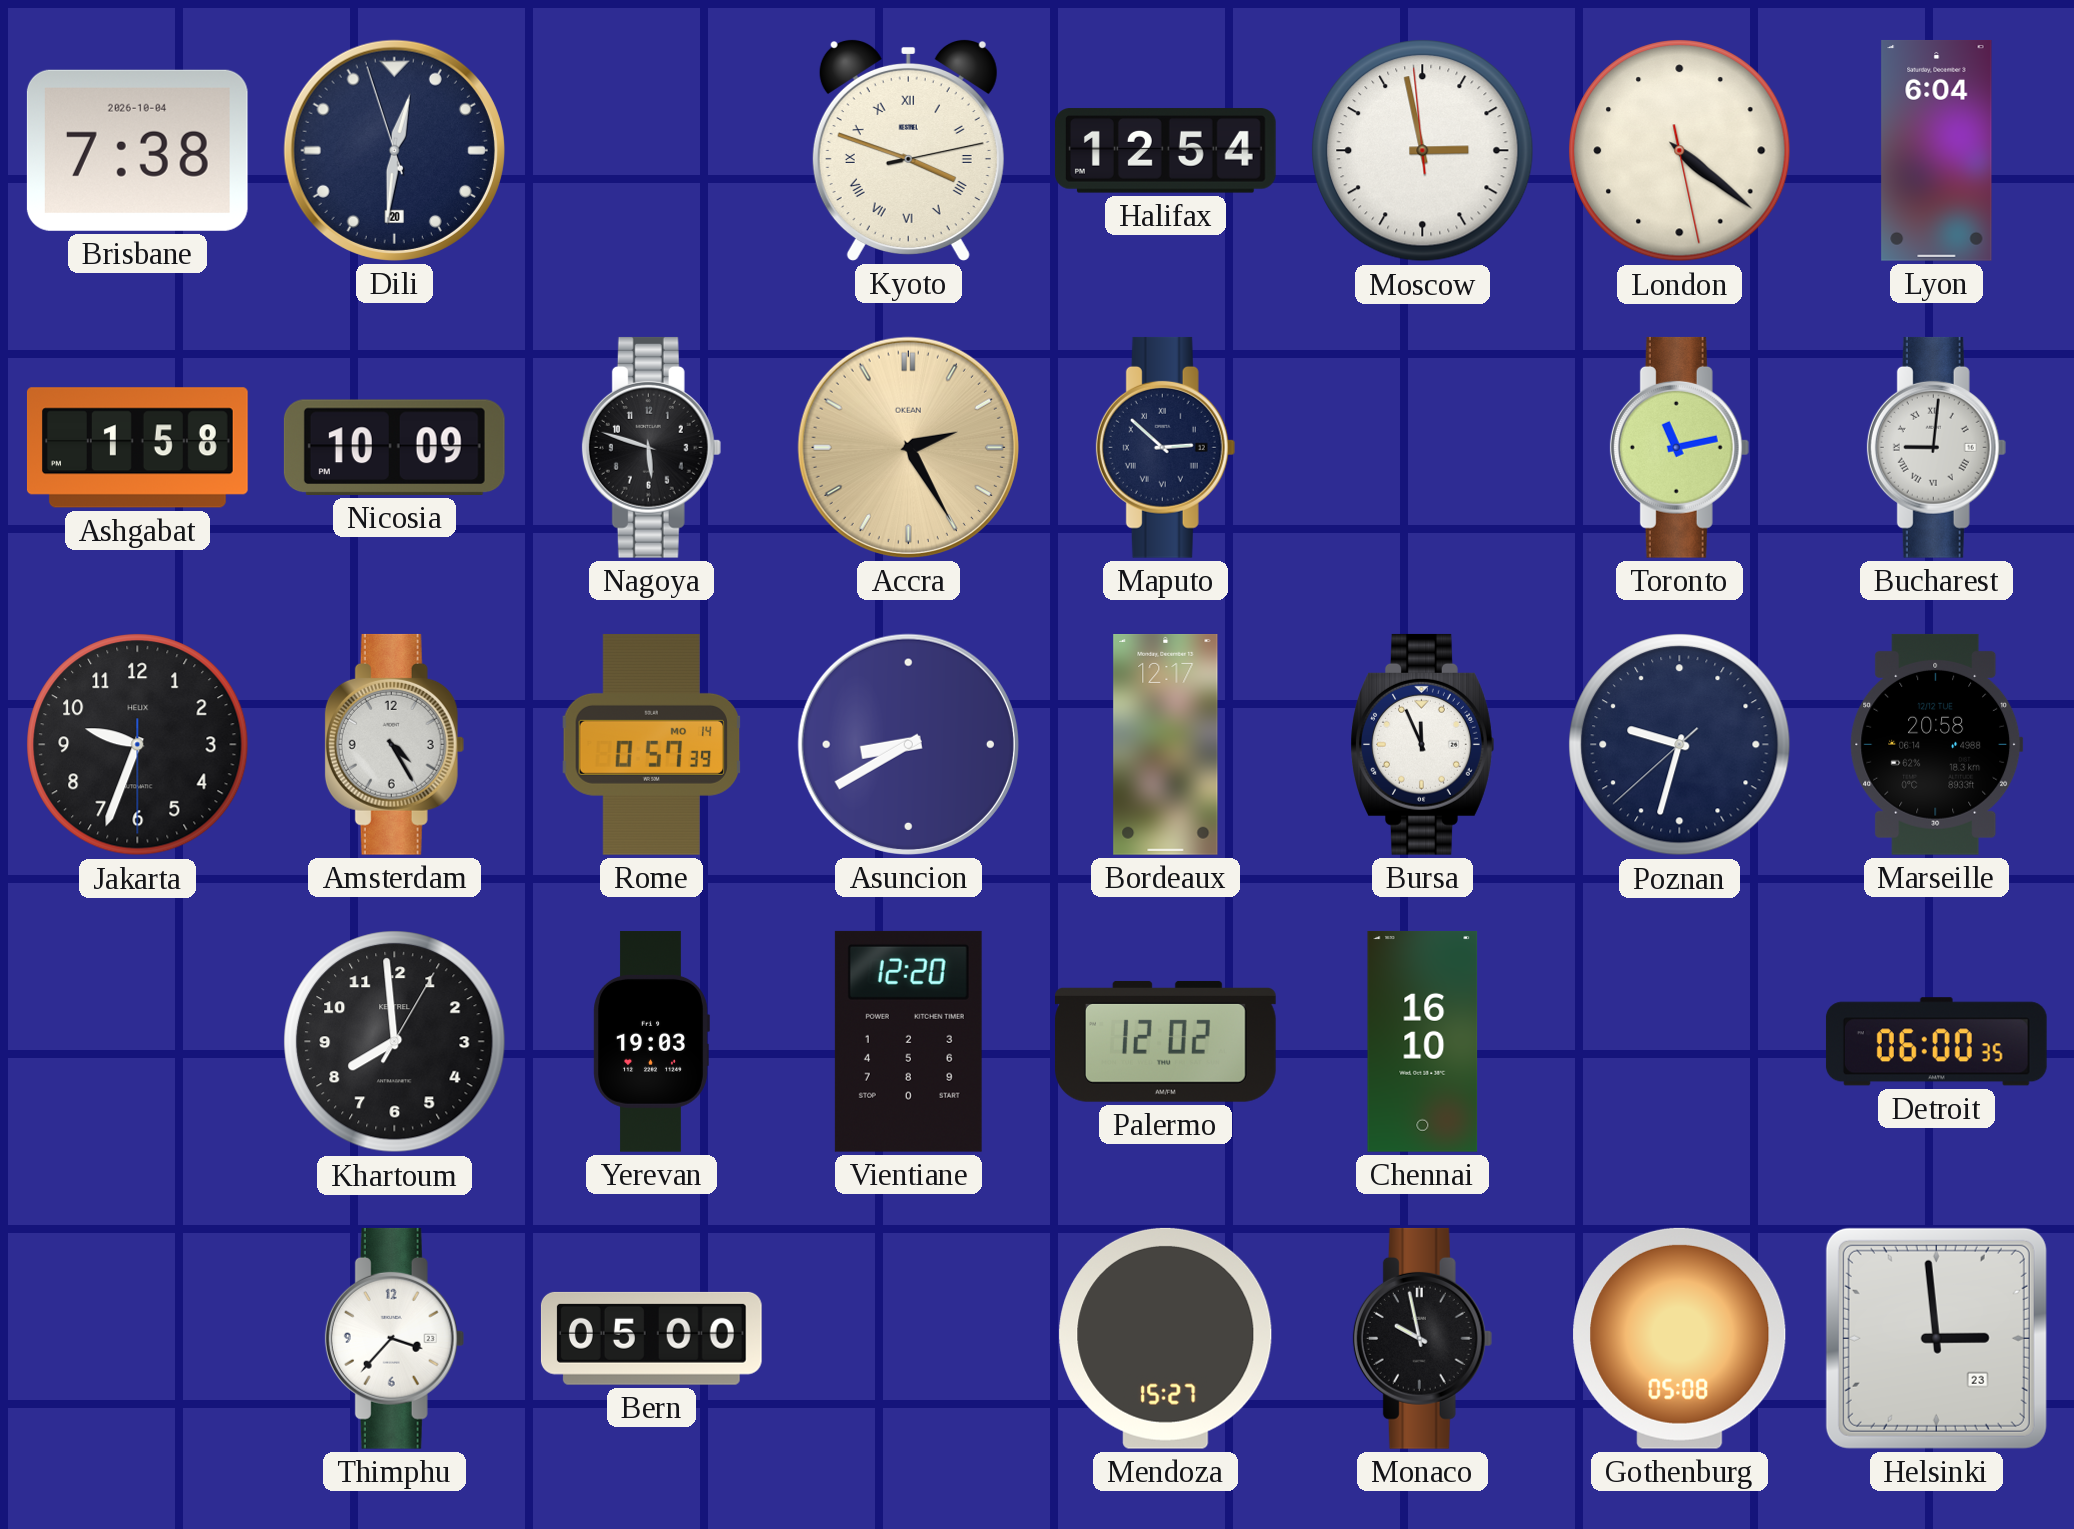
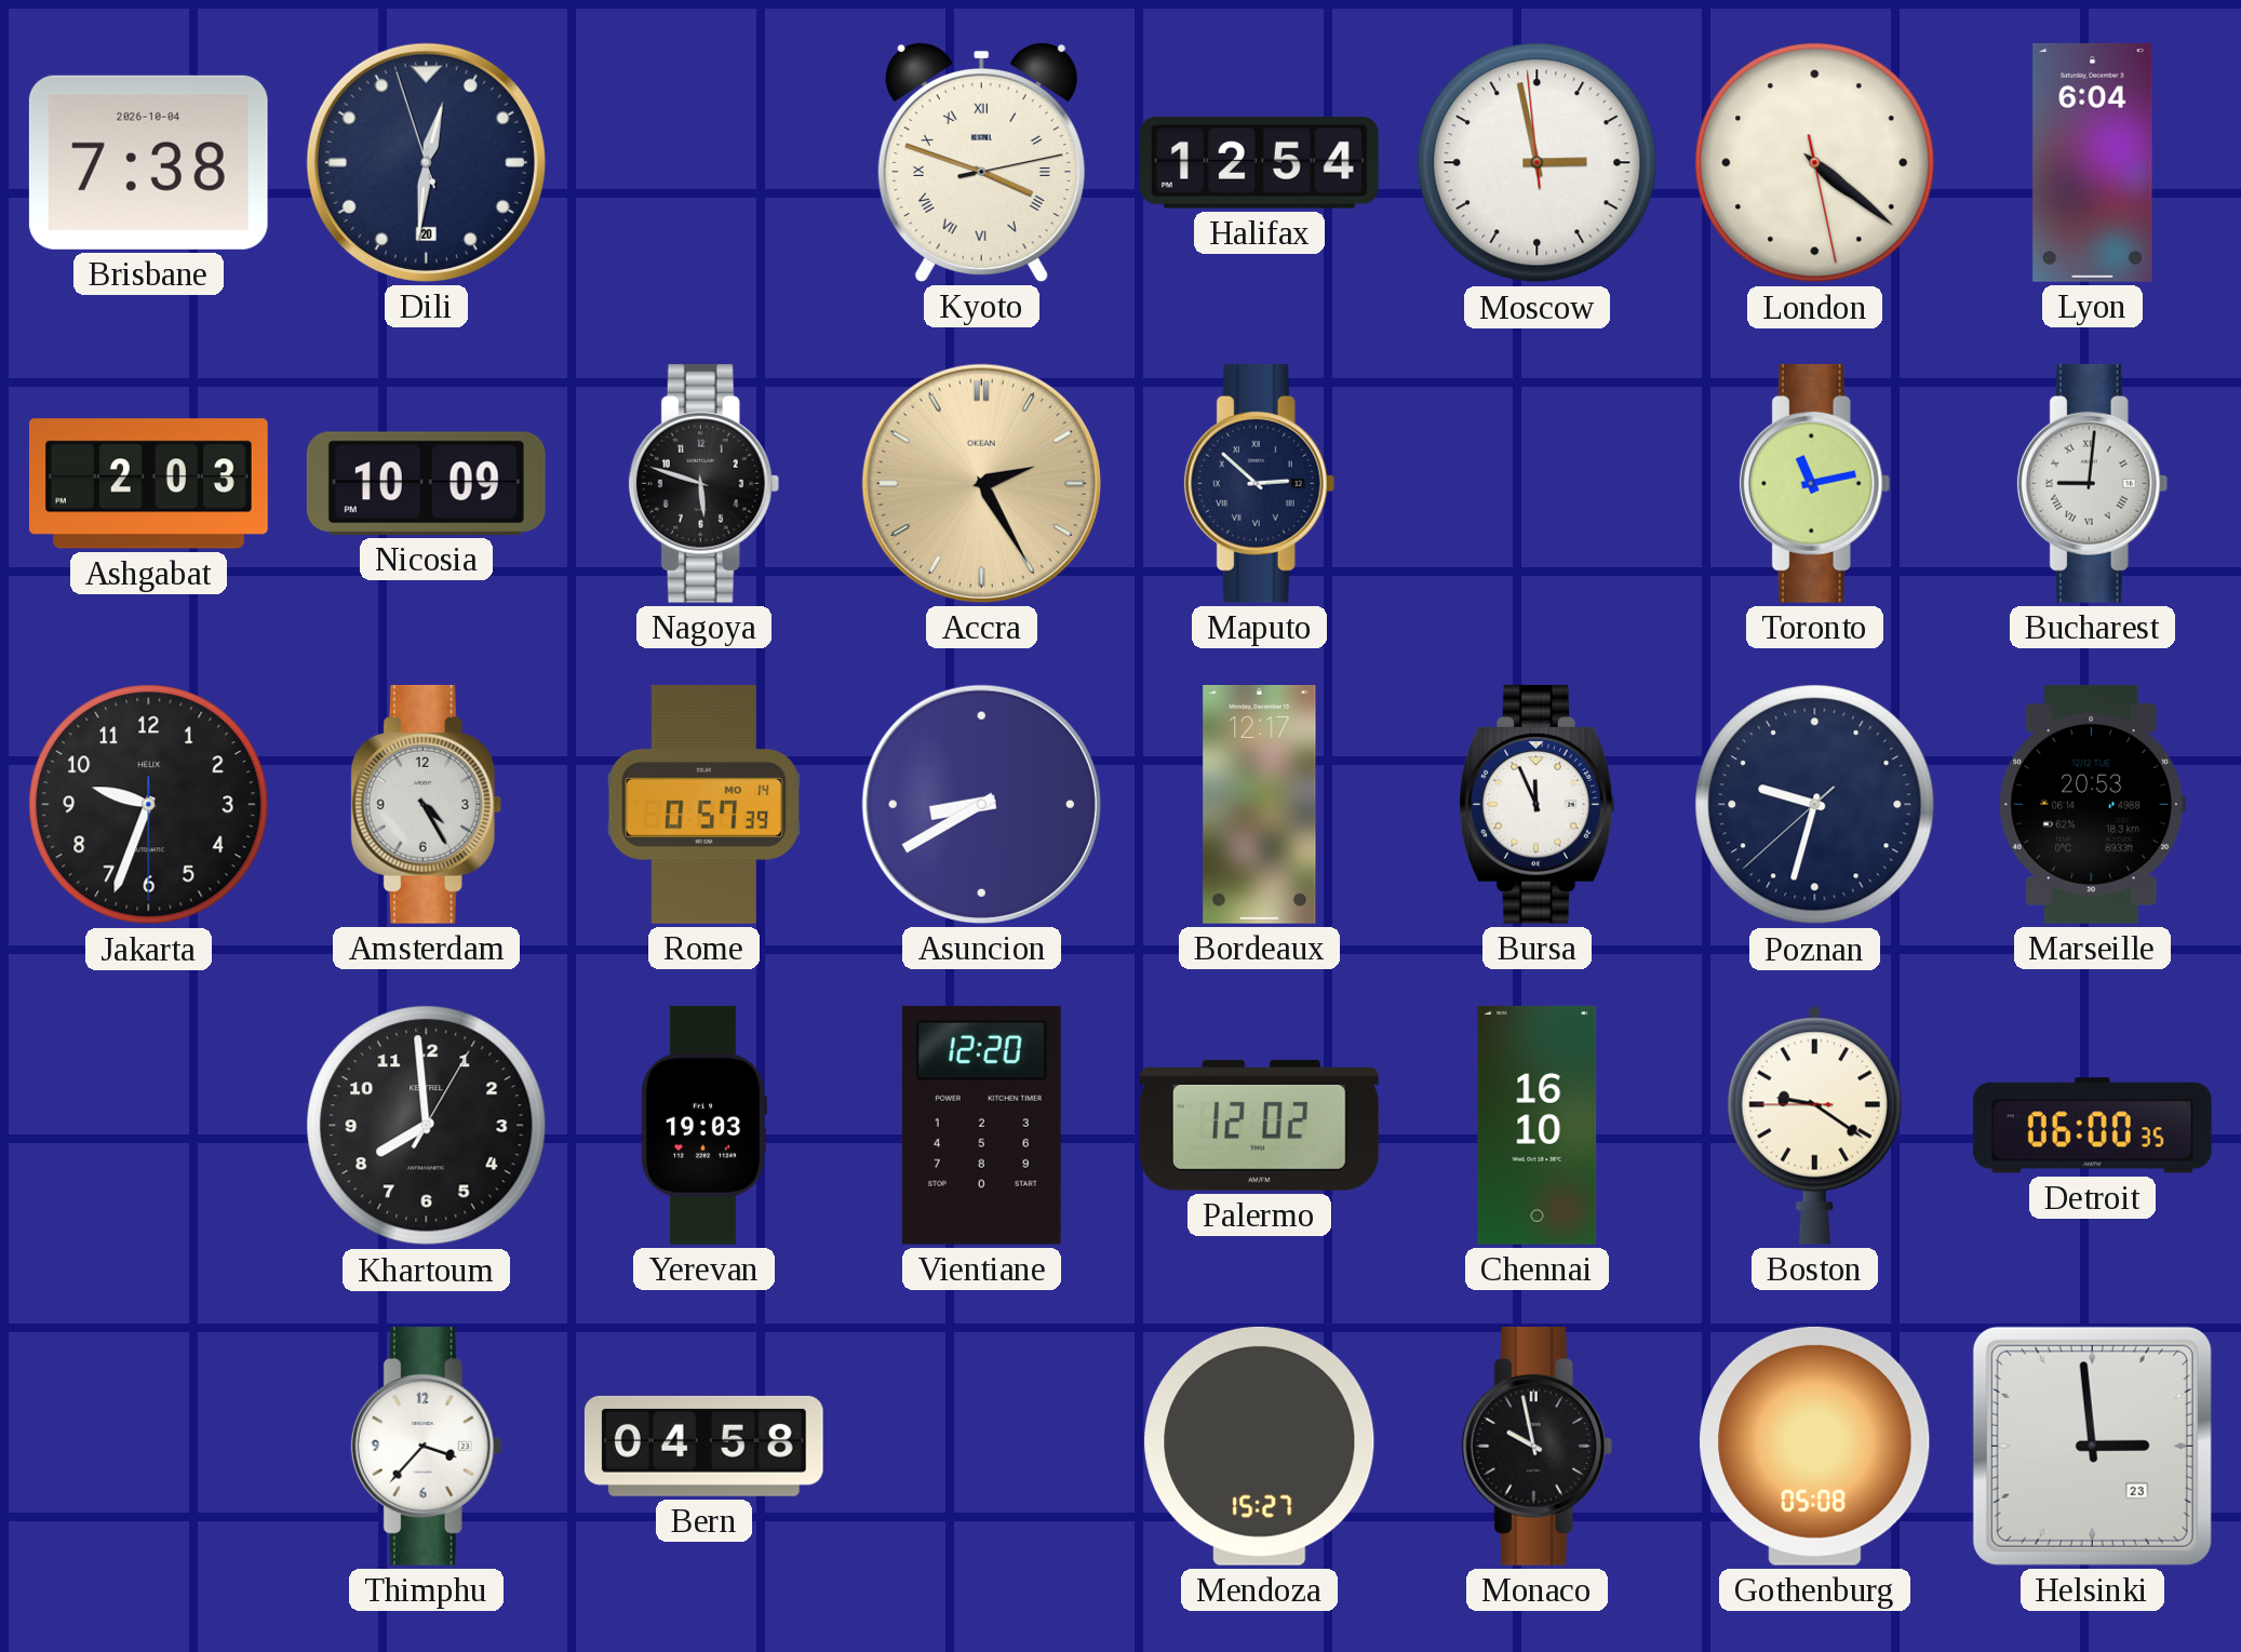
Ashgabat: 1:58 -> 2:03 (148, 484)
Marseille: 20:58 -> 20:53 (2093, 804)
Boston: none -> 9:20 (1814, 1125)
Bern: 05:00 -> 04:58 (703, 1446)
